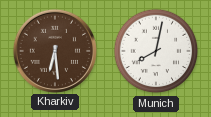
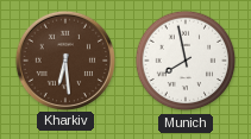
Munich: 8:02 -> 7:58 (186, 61)
